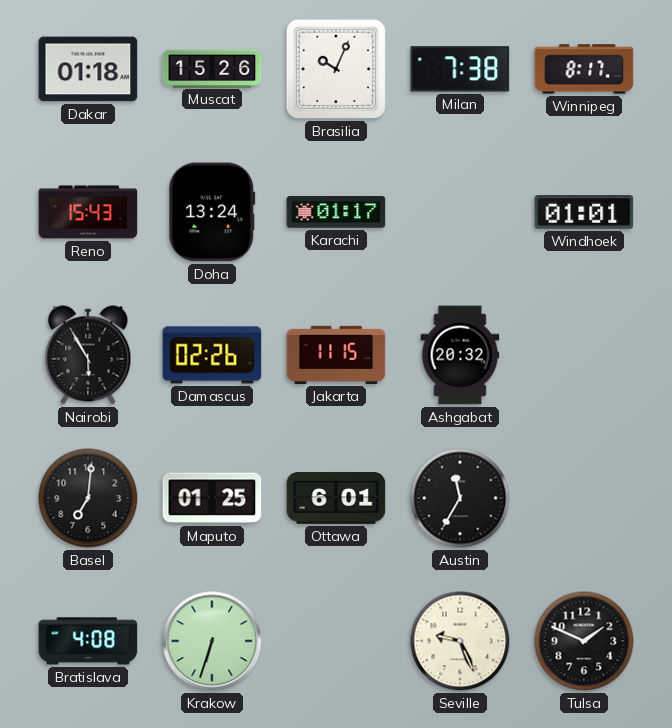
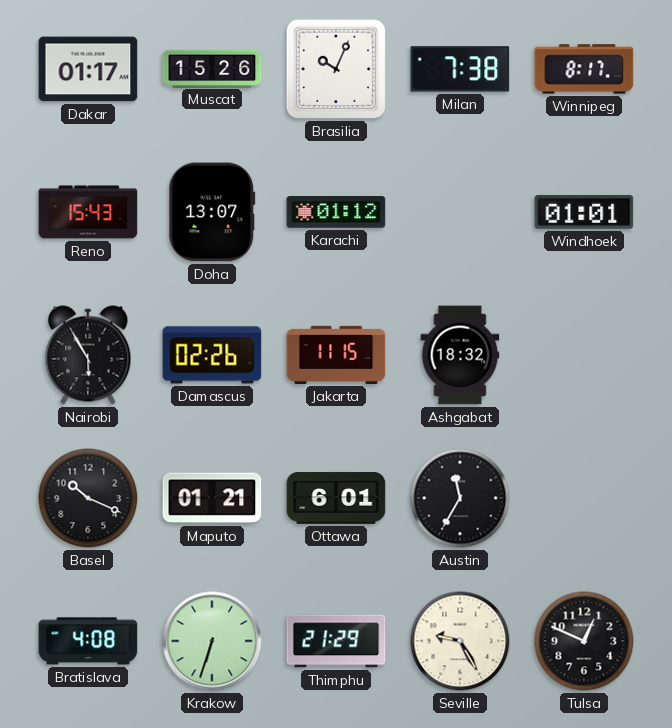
Dakar: 01:18 -> 01:17 (88, 69)
Doha: 13:24 -> 13:07 (212, 212)
Karachi: 01:17 -> 01:12 (336, 212)
Ashgabat: 20:32 -> 18:32 (460, 355)
Basel: 7:01 -> 10:19 (88, 498)
Maputo: 01:25 -> 01:21 (212, 498)
Thimphu: none -> 21:29 (336, 641)
Seville: 9:26 -> 9:25 (460, 641)
Tulsa: 1:49 -> 12:49 (584, 641)
